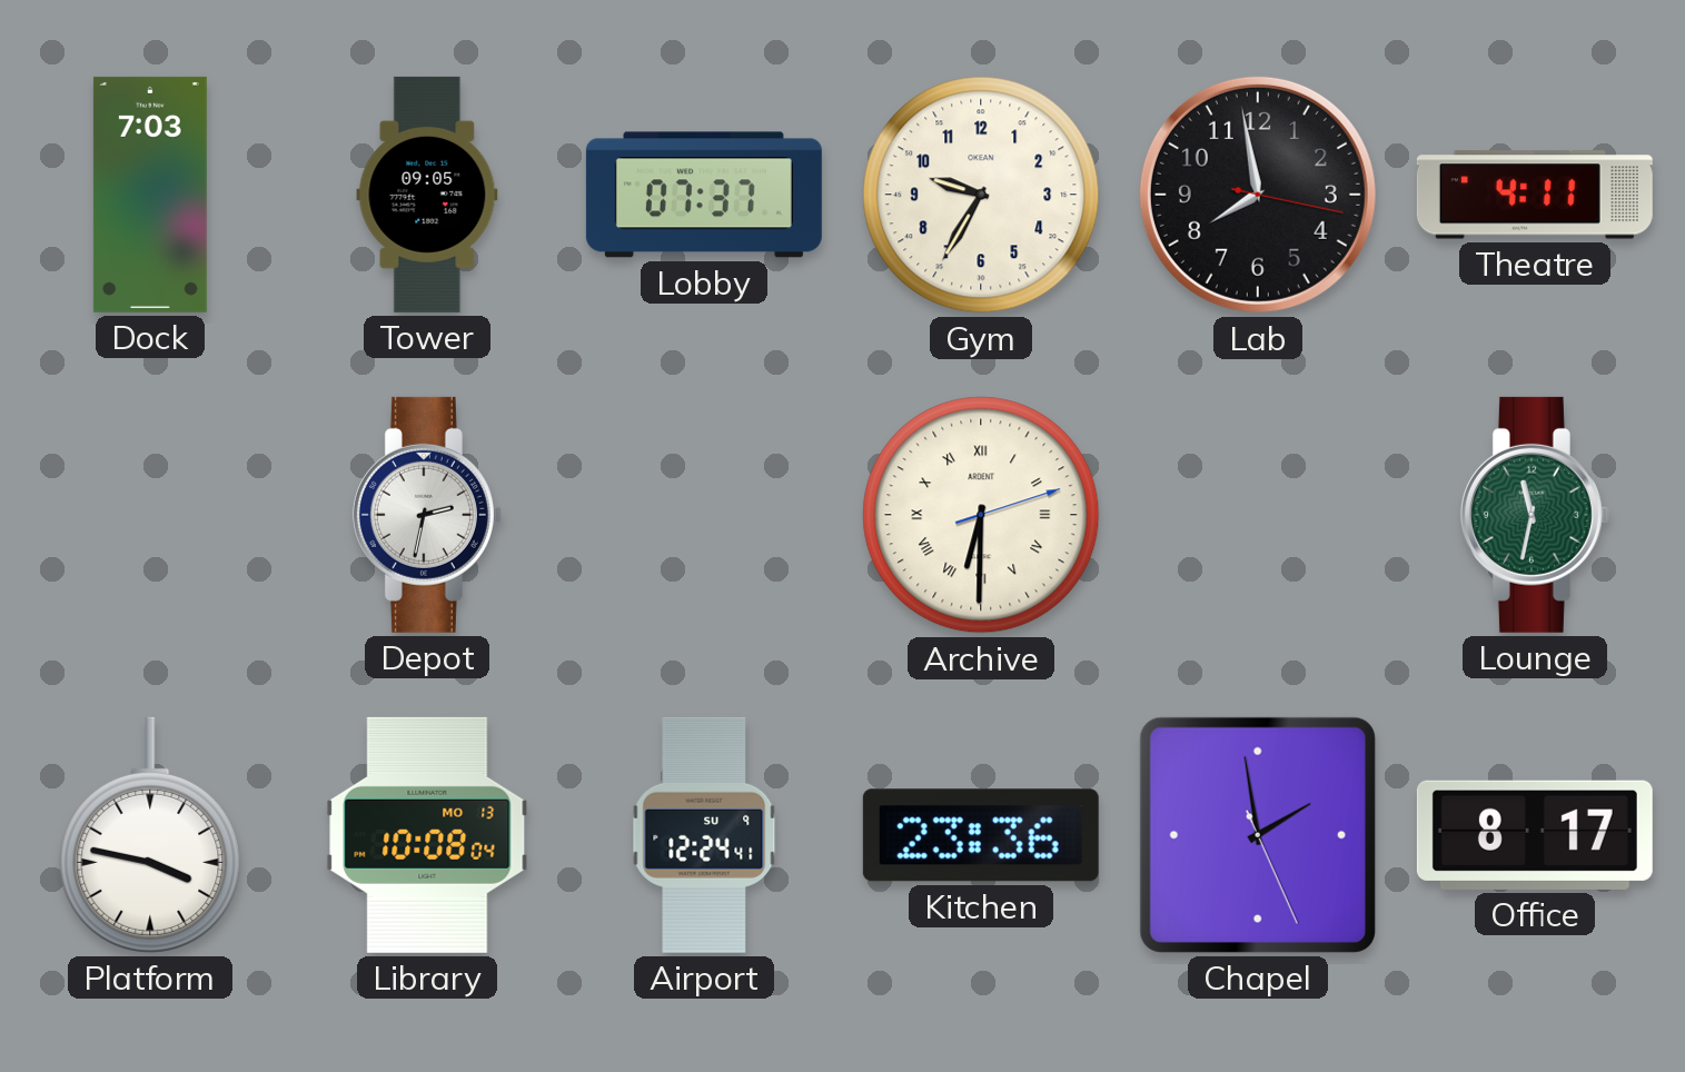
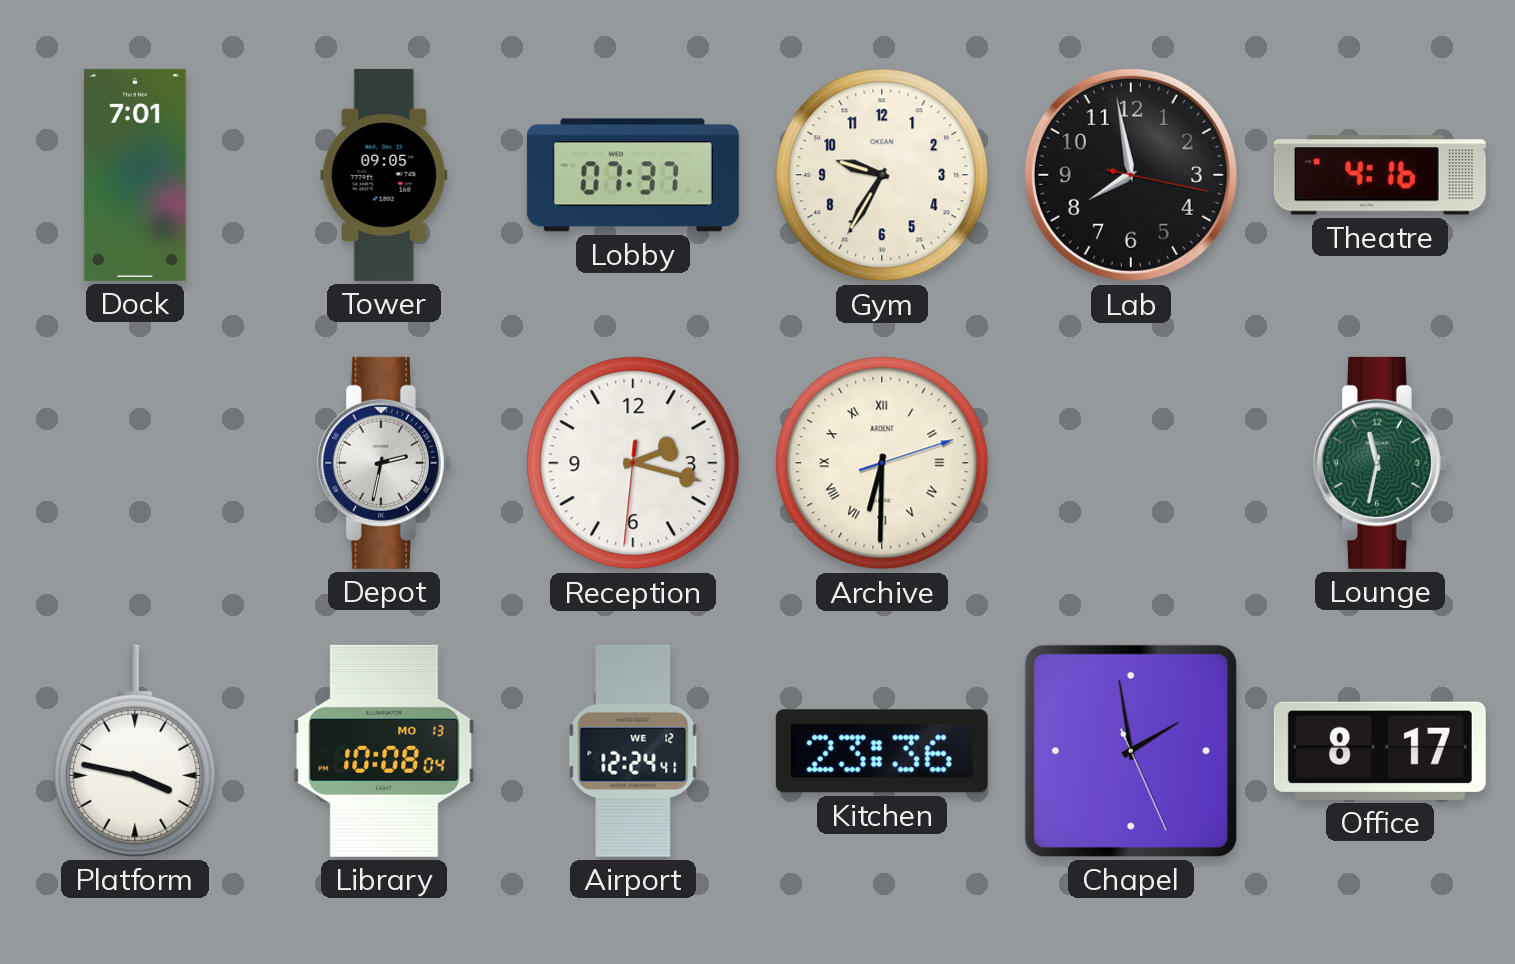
Dock: 7:03 -> 7:01 (135, 175)
Theatre: 4:11 -> 4:16 (1380, 175)
Reception: none -> 2:17 (633, 463)
Airport date: SU 9 -> WE 12 (633, 751)
